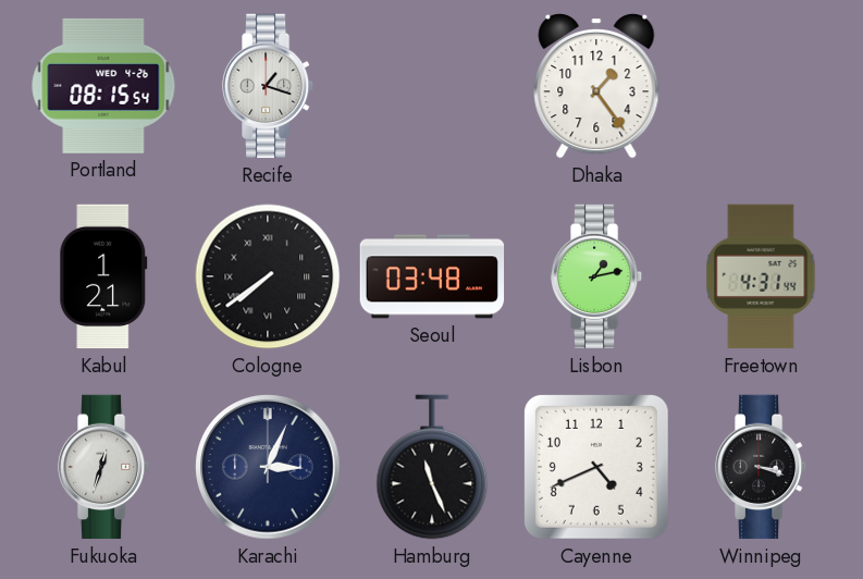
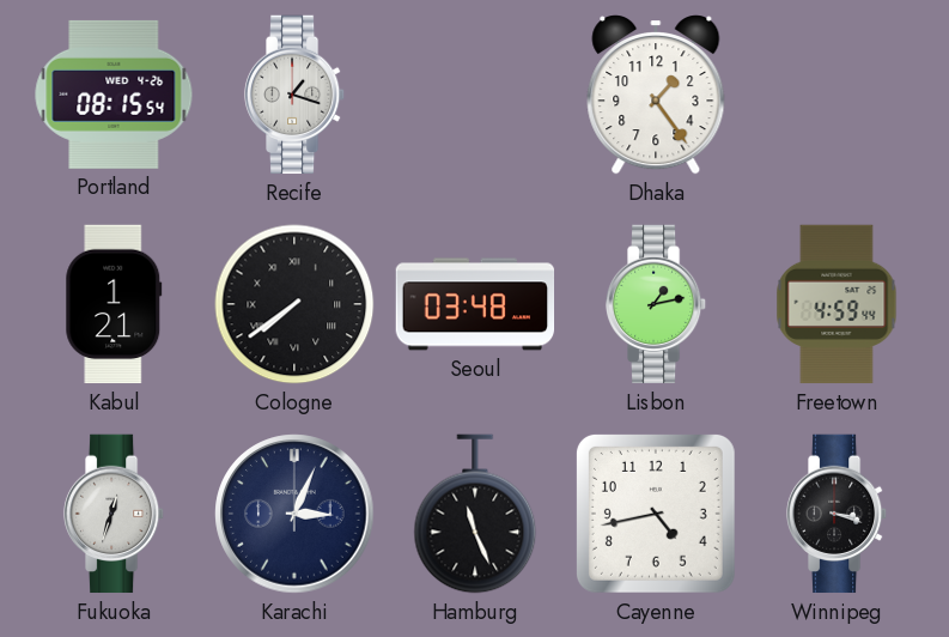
Freetown: 4:31 -> 4:59 (837, 304)
Cayenne: 4:41 -> 4:43 (656, 514)
